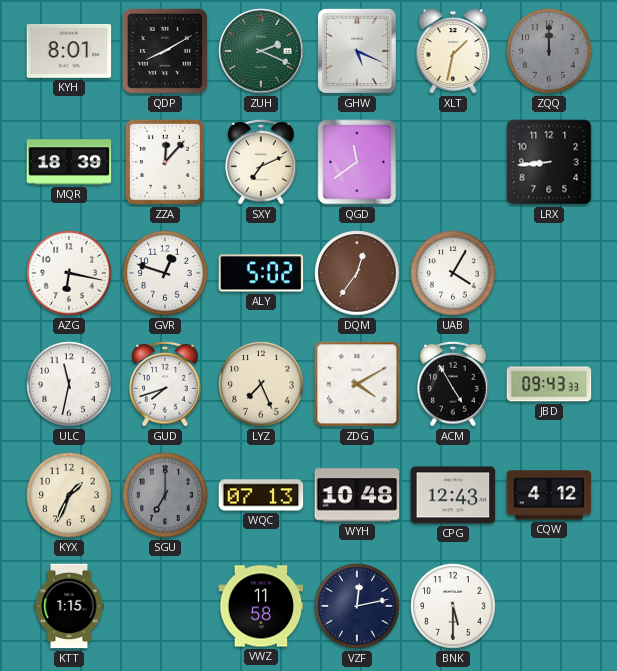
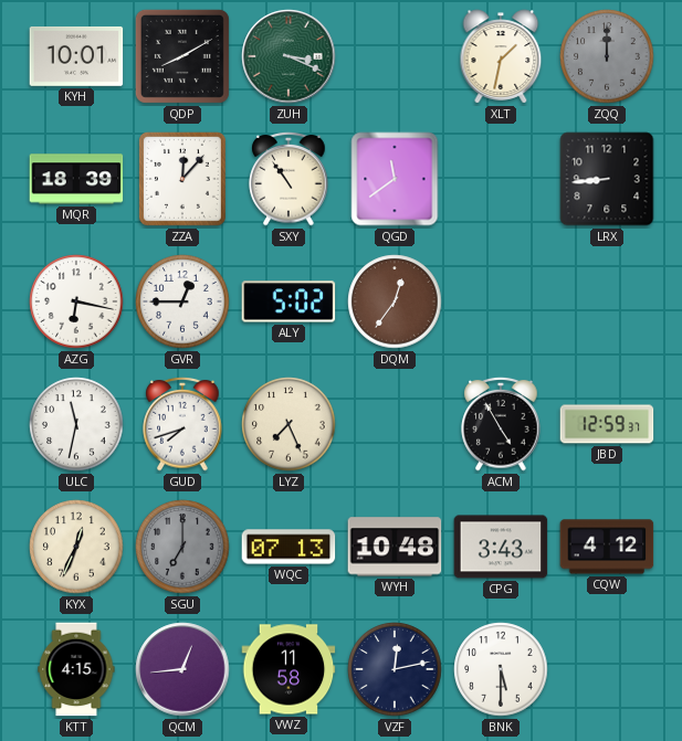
KYH: 8:01 -> 10:01 (76, 56)
ZUH: 2:19 -> 3:19 (288, 56)
GHW: 5:19 -> none (357, 51)
SXY: 7:11 -> 10:54 (288, 179)
GVR: 12:48 -> 12:45 (182, 301)
UAB: 4:05 -> none (453, 273)
ZDG: 4:10 -> none (357, 384)
JBD: 09:43 -> 12:59 (607, 424)
KYX: 1:34 -> 12:34 (76, 547)
CPG: 12:43 -> 3:43 (501, 547)
KTT: 1:15 -> 4:15 (76, 669)
QCM: none -> 12:44 (182, 669)
